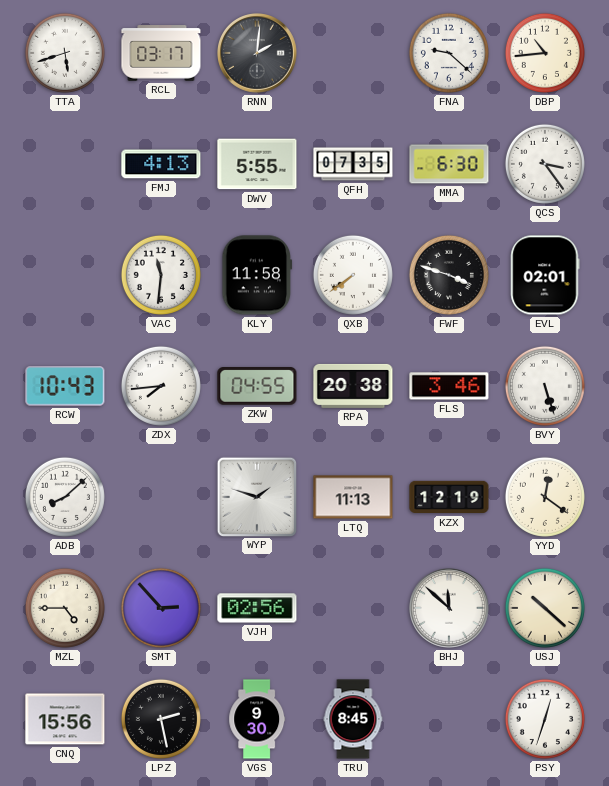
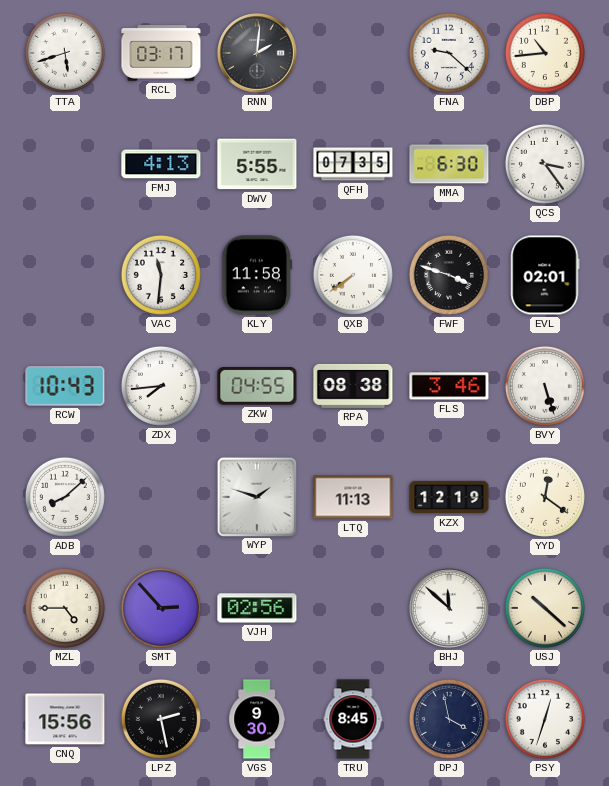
RPA: 20:38 -> 08:38 (353, 386)
DPJ: none -> 3:58 (449, 719)
